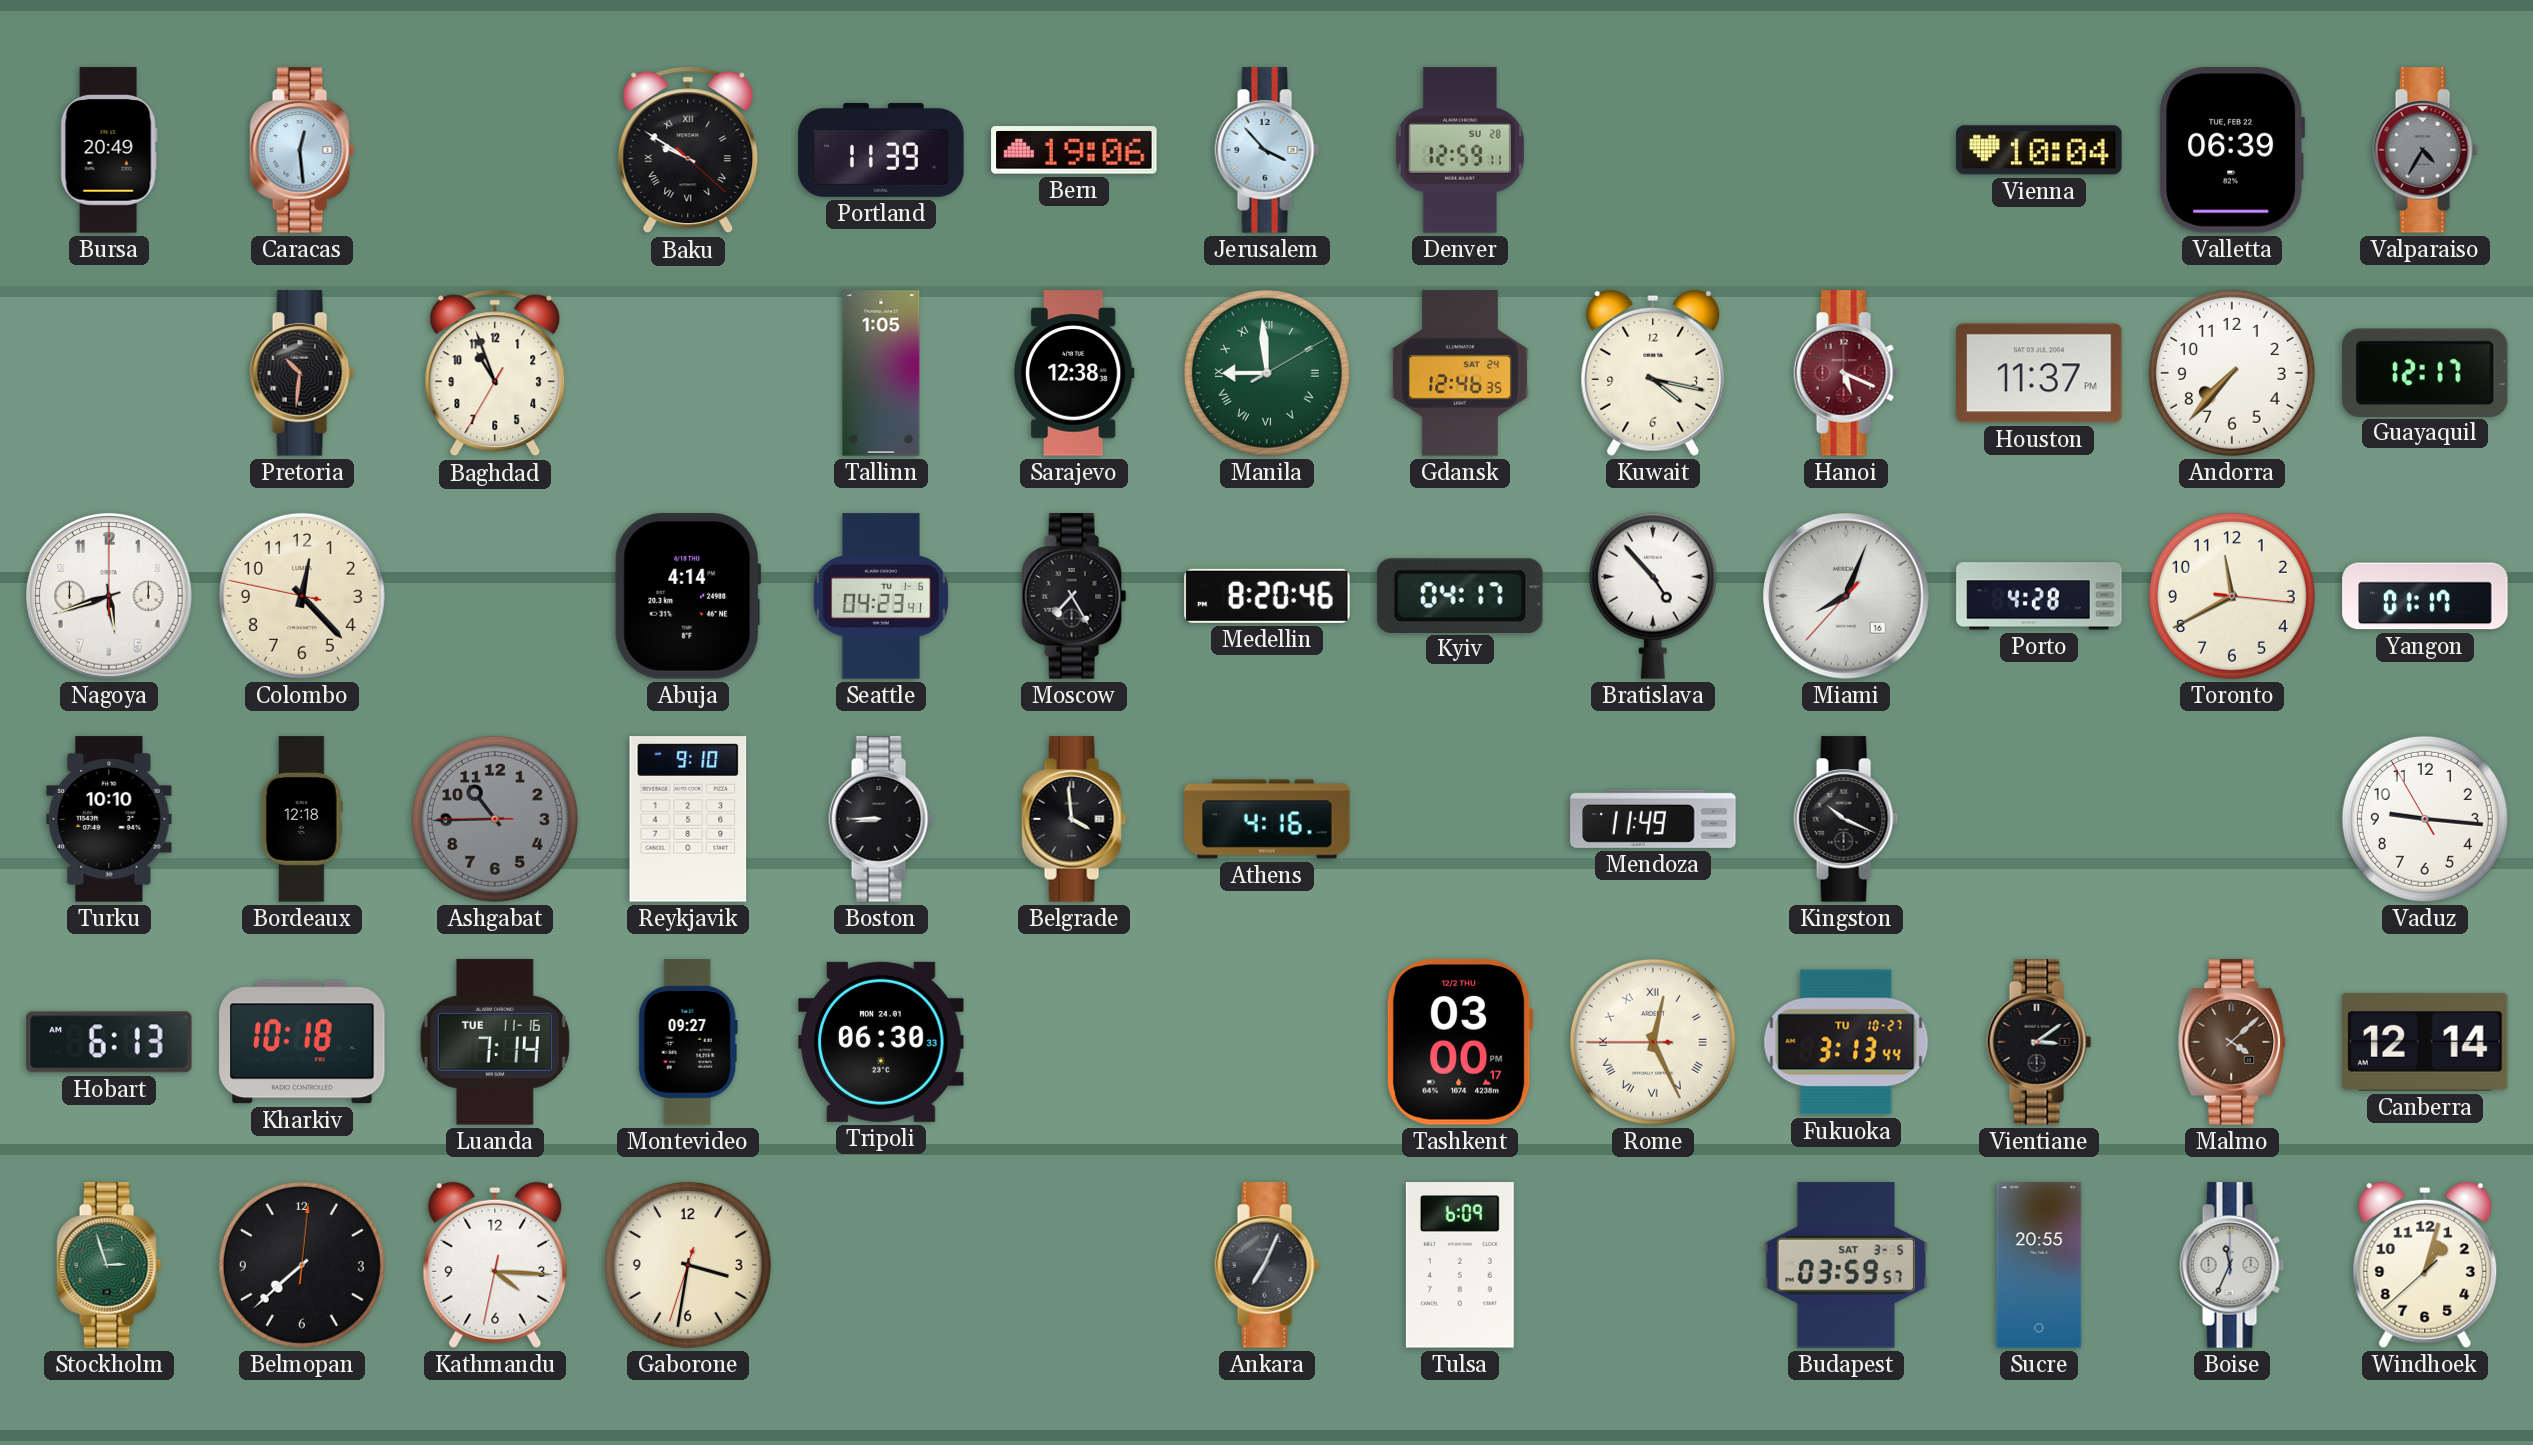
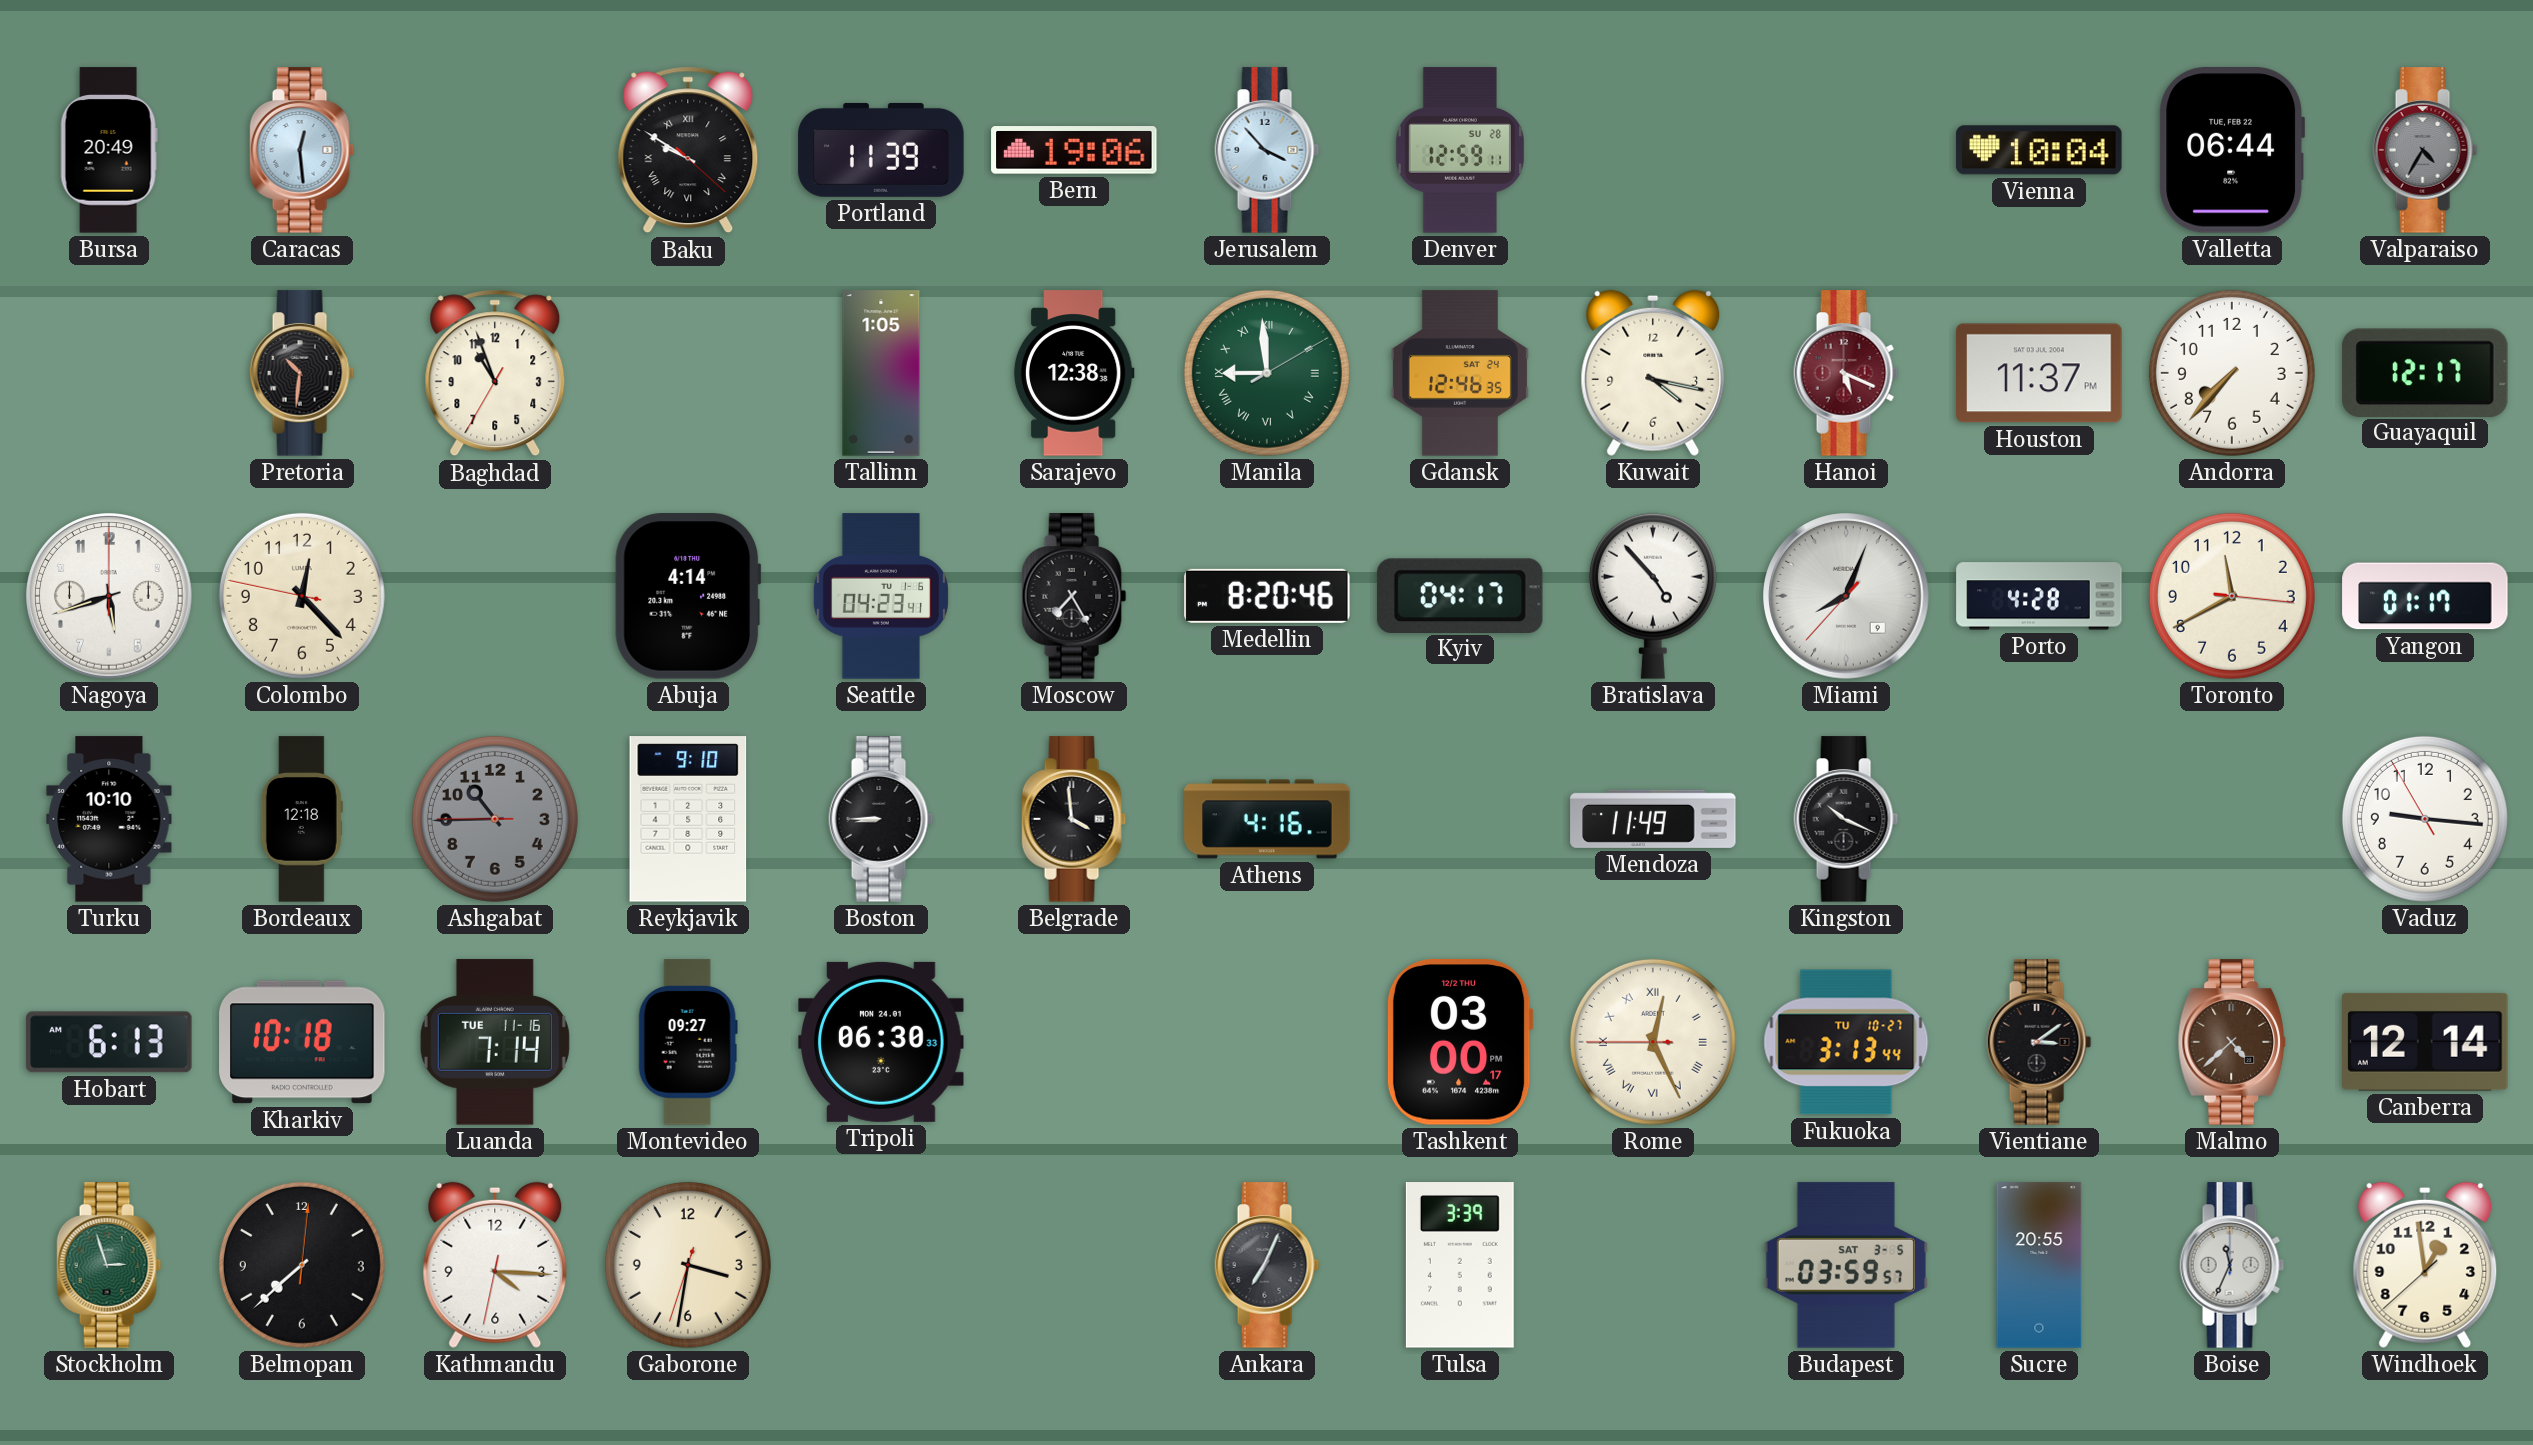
Valletta: 06:39 -> 06:44 (2232, 151)
Miami date: 16 -> 9 (1846, 596)
Malmo: 4:08 -> 4:38 (2232, 1042)
Tulsa: 6:09 -> 3:39 (1460, 1265)
Windhoek: 1:02 -> 12:58 (2425, 1265)
